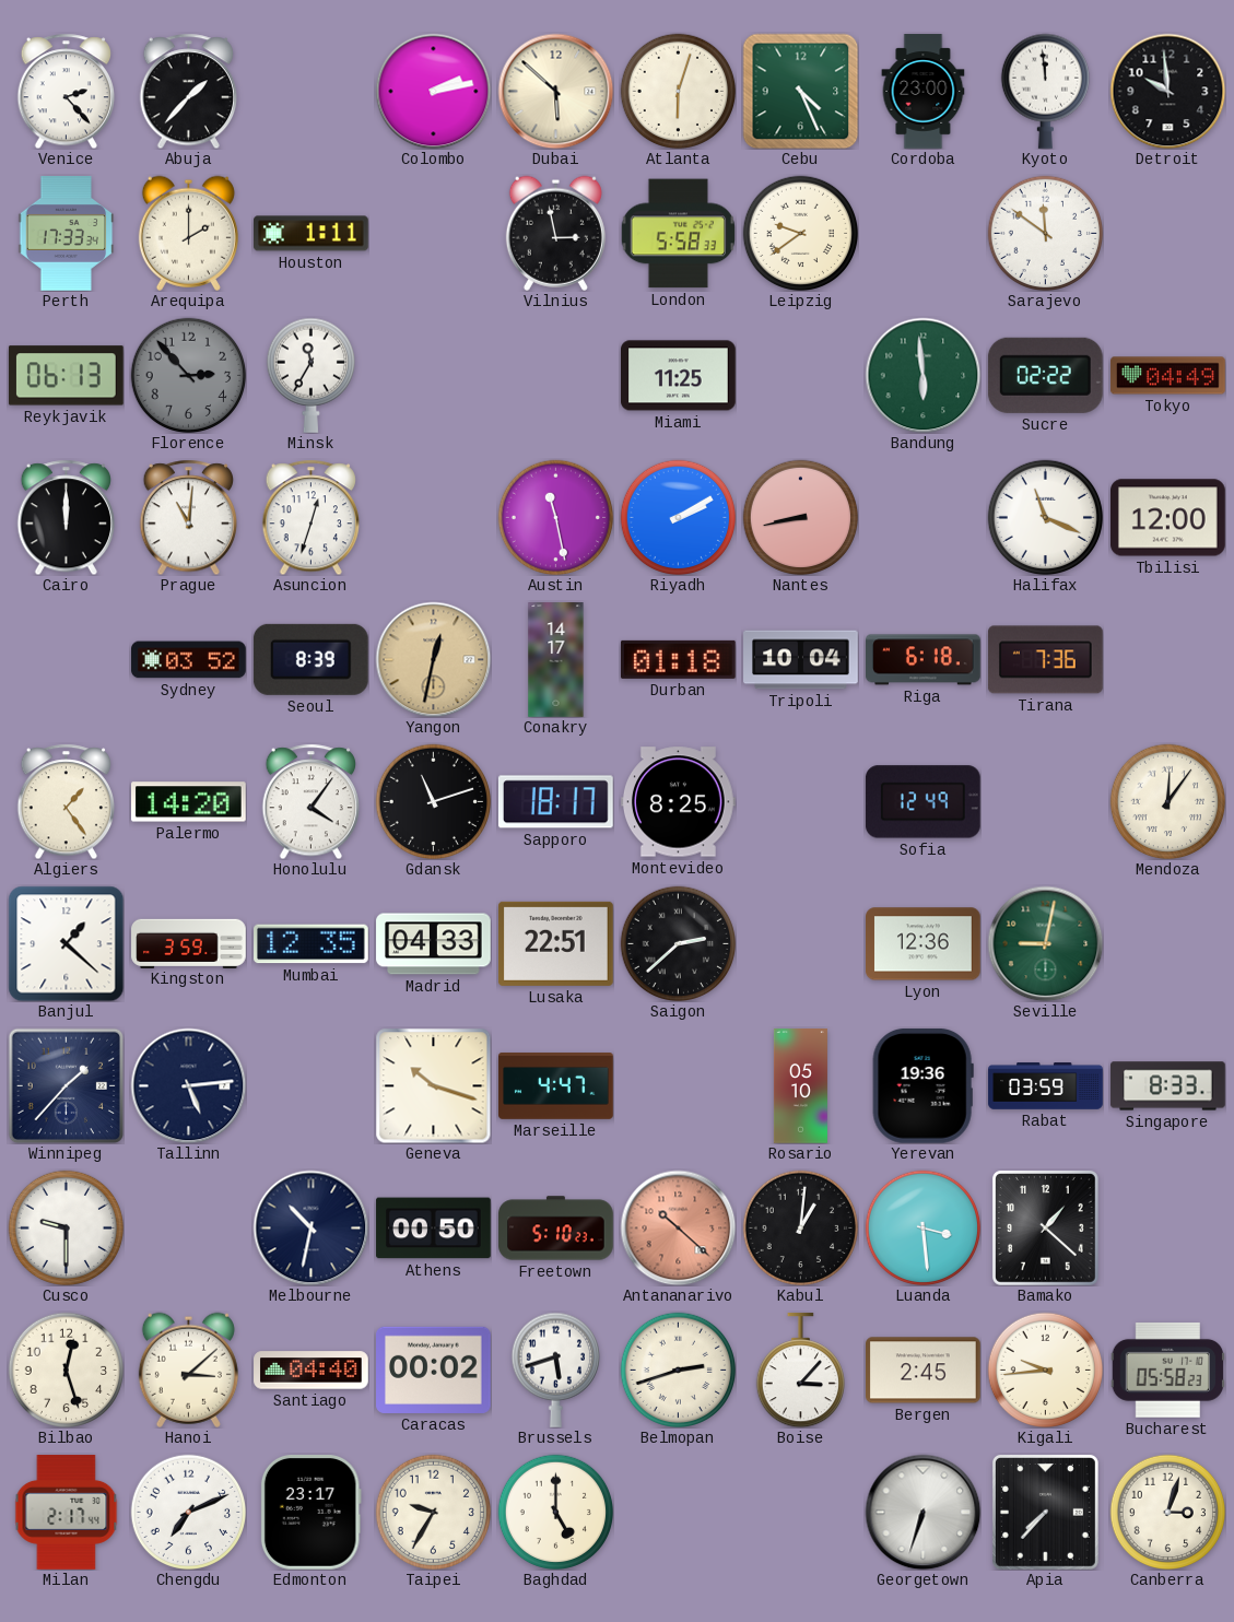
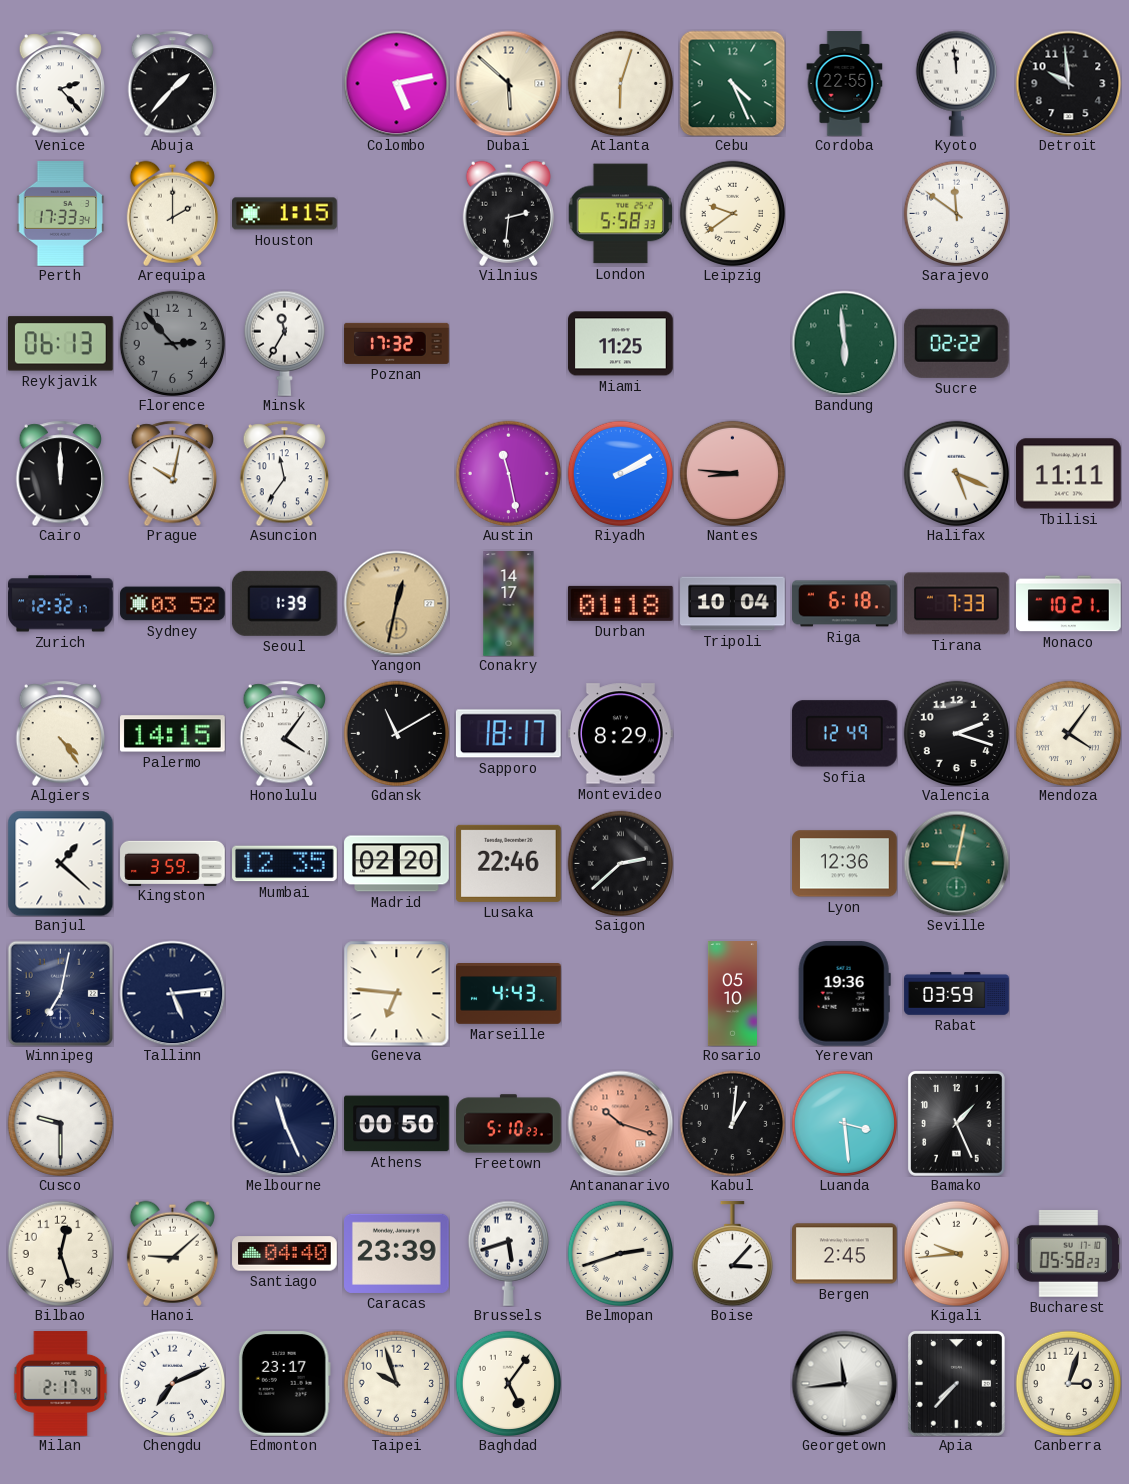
Colombo: 2:13 -> 5:13 (396, 83)
Cordoba: 23:00 -> 22:55 (845, 84)
Houston: 1:11 -> 1:15 (285, 214)
Vilnius: 2:58 -> 2:31 (508, 213)
Poznan: none -> 17:32 (397, 343)
Tokyo: 04:49 -> none (1168, 376)
Prague: 11:01 -> 10:02 (172, 473)
Asuncion: 12:33 -> 11:36 (284, 473)
Nantes: 8:43 -> 8:46 (732, 473)
Halifax: 11:19 -> 5:19 (956, 473)
Tbilisi: 12:00 -> 11:11 (1069, 474)
Zurich: none -> 12:32 (61, 604)
Seoul: 8:39 -> 1:39 (284, 603)
Tirana: 7:36 -> 7:33 (957, 604)
Monaco: none -> 10:21 (1069, 604)
Algiers: 1:24 -> 4:24 (60, 733)
Palermo: 14:20 -> 14:15 (173, 734)
Gdansk: 11:12 -> 11:10 (396, 733)
Montevideo: 8:25 -> 8:29 (621, 734)
Valencia: none -> 2:18 (956, 733)
Mendoza: 12:06 -> 4:06 (1068, 733)
Madrid: 04:33 -> 02:20 (397, 864)
Lusaka: 22:51 -> 22:46 (509, 863)
Winnipeg: 1:37 -> 7:02 (60, 993)
Geneva: 10:18 -> 6:46 (396, 993)
Marseille: 4:47 -> 4:43 (509, 994)
Singapore: 8:33 -> none (1168, 1086)
Melbourne: 10:32 -> 11:26 (284, 1123)
Antananarivo: 10:22 -> 10:18 (620, 1123)
Bamako: 1:22 -> 1:26 (956, 1123)
Hanoi: 3:08 -> 9:08 (172, 1253)
Caracas: 00:02 -> 23:39 (397, 1253)
Taipei: 9:35 -> 9:57 (396, 1383)
Baghdad: 5:00 -> 5:06 (508, 1383)
Georgetown: 6:33 -> 11:44 (844, 1383)
